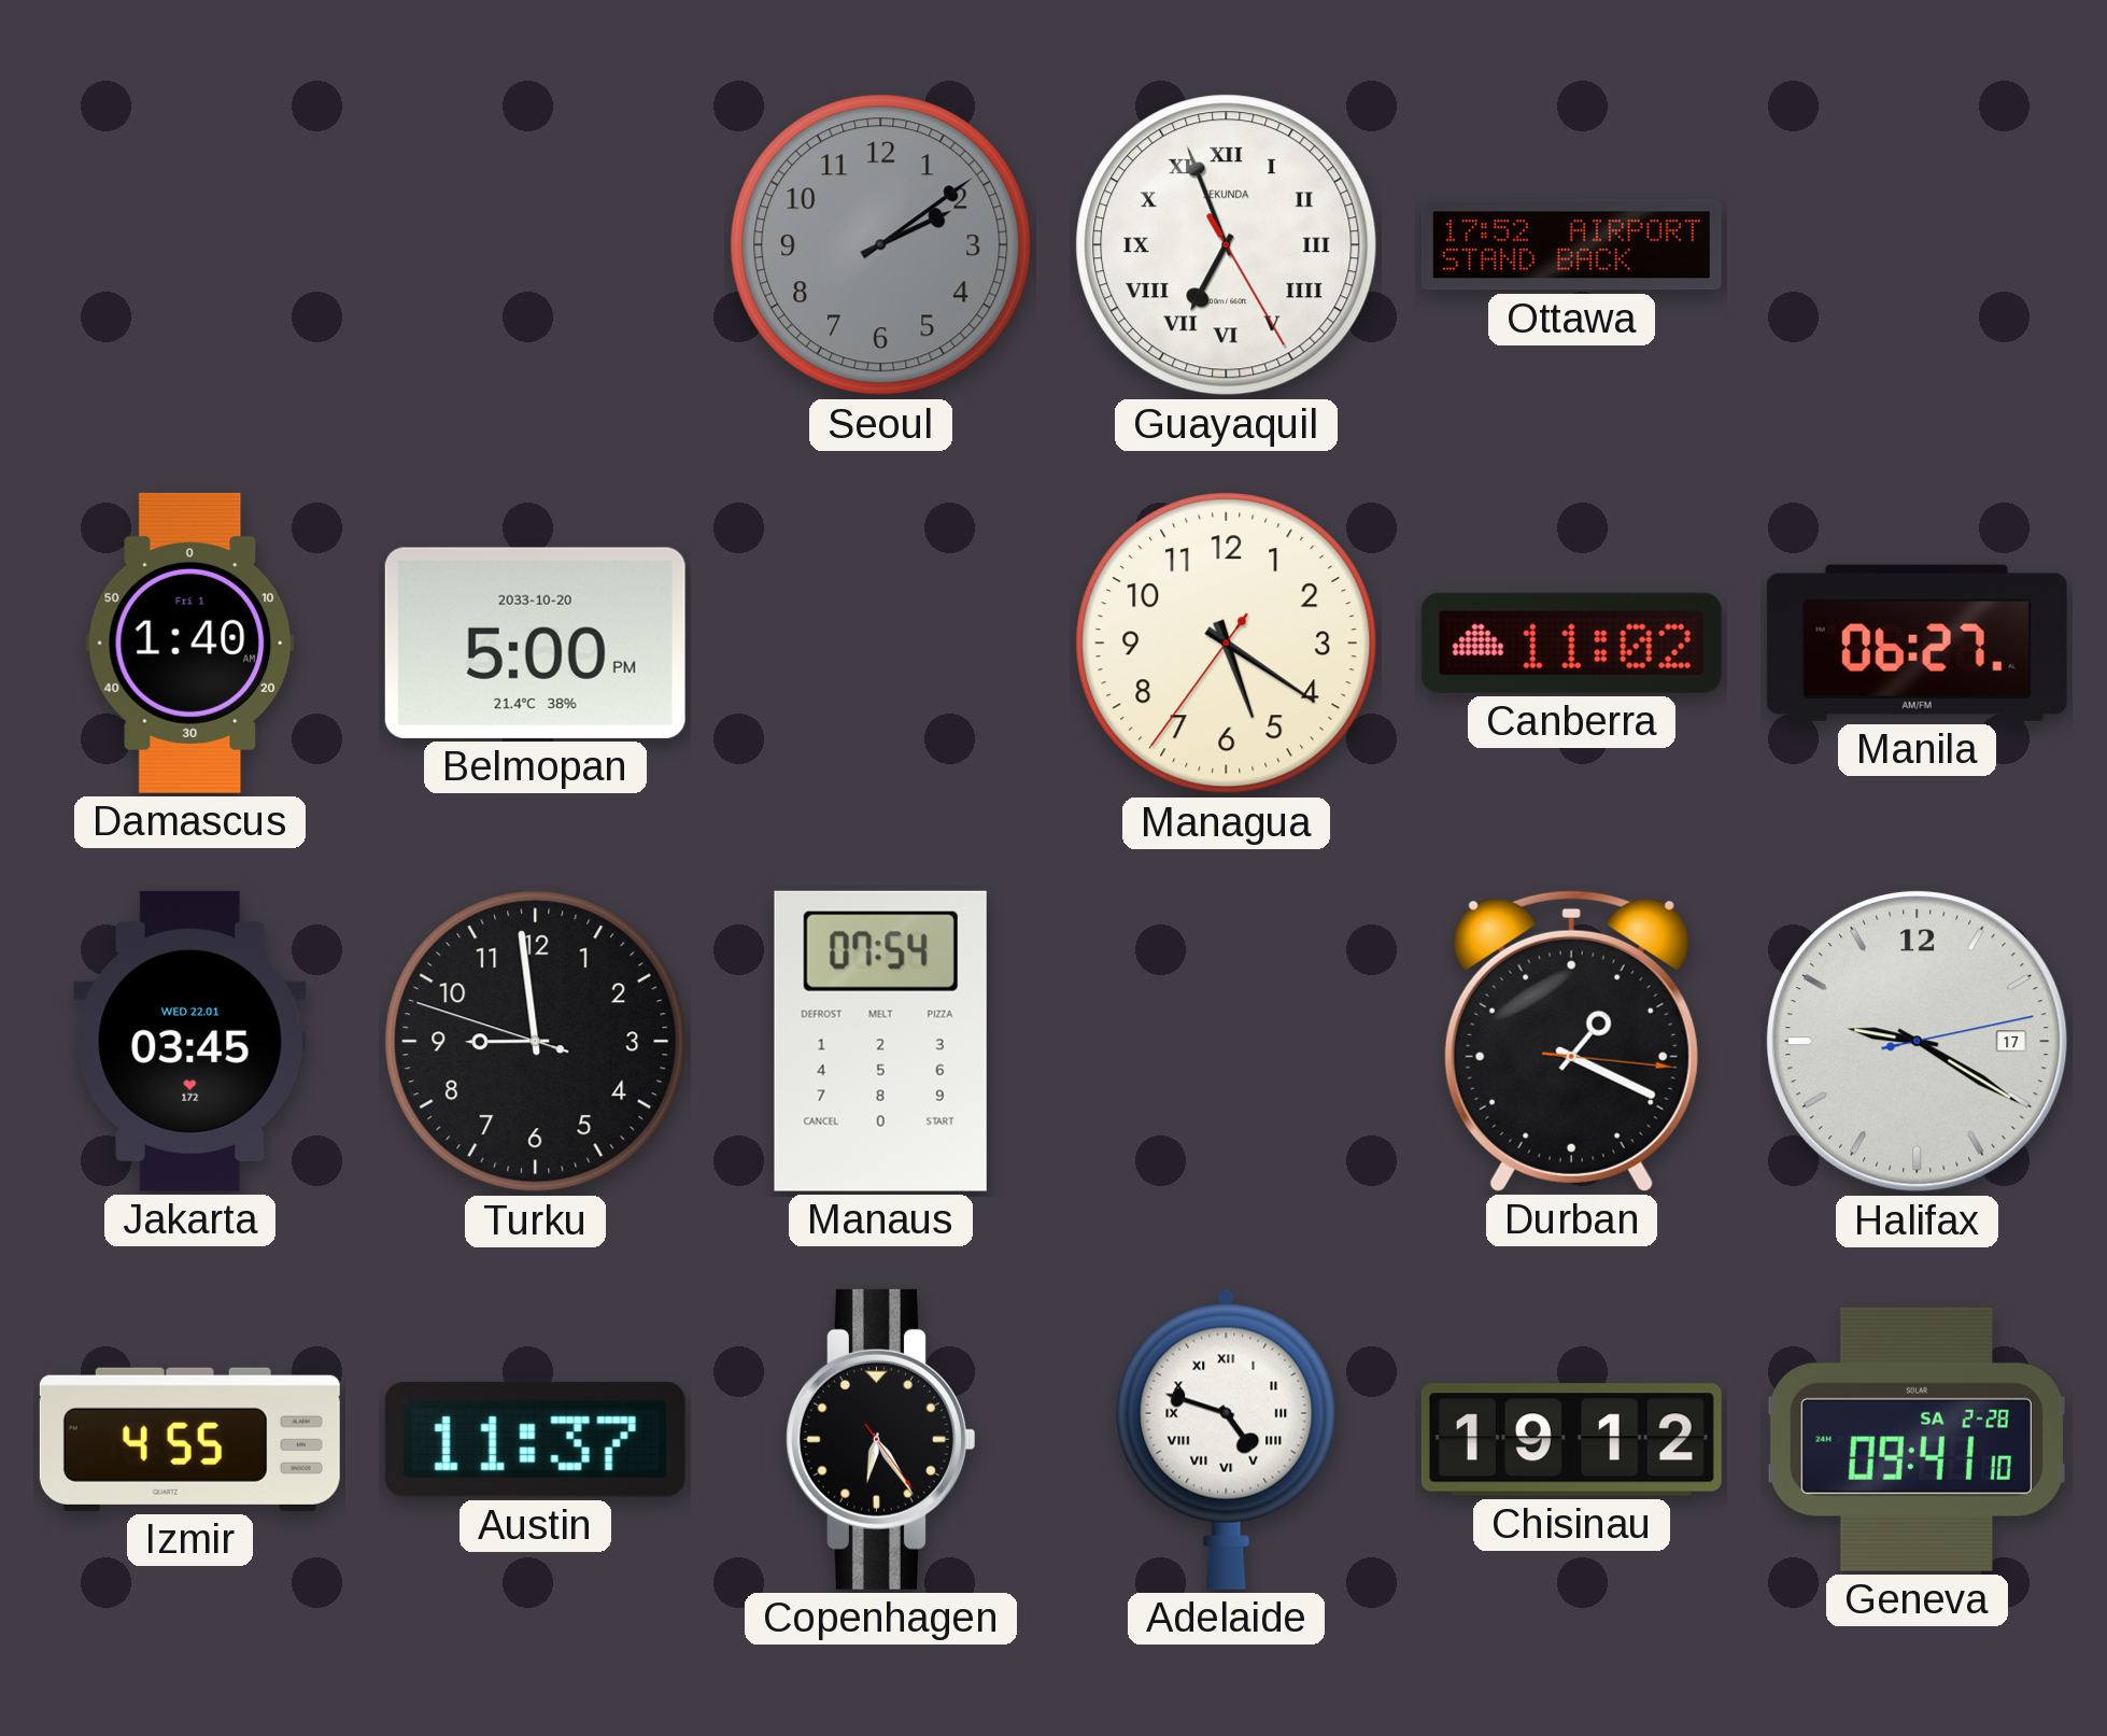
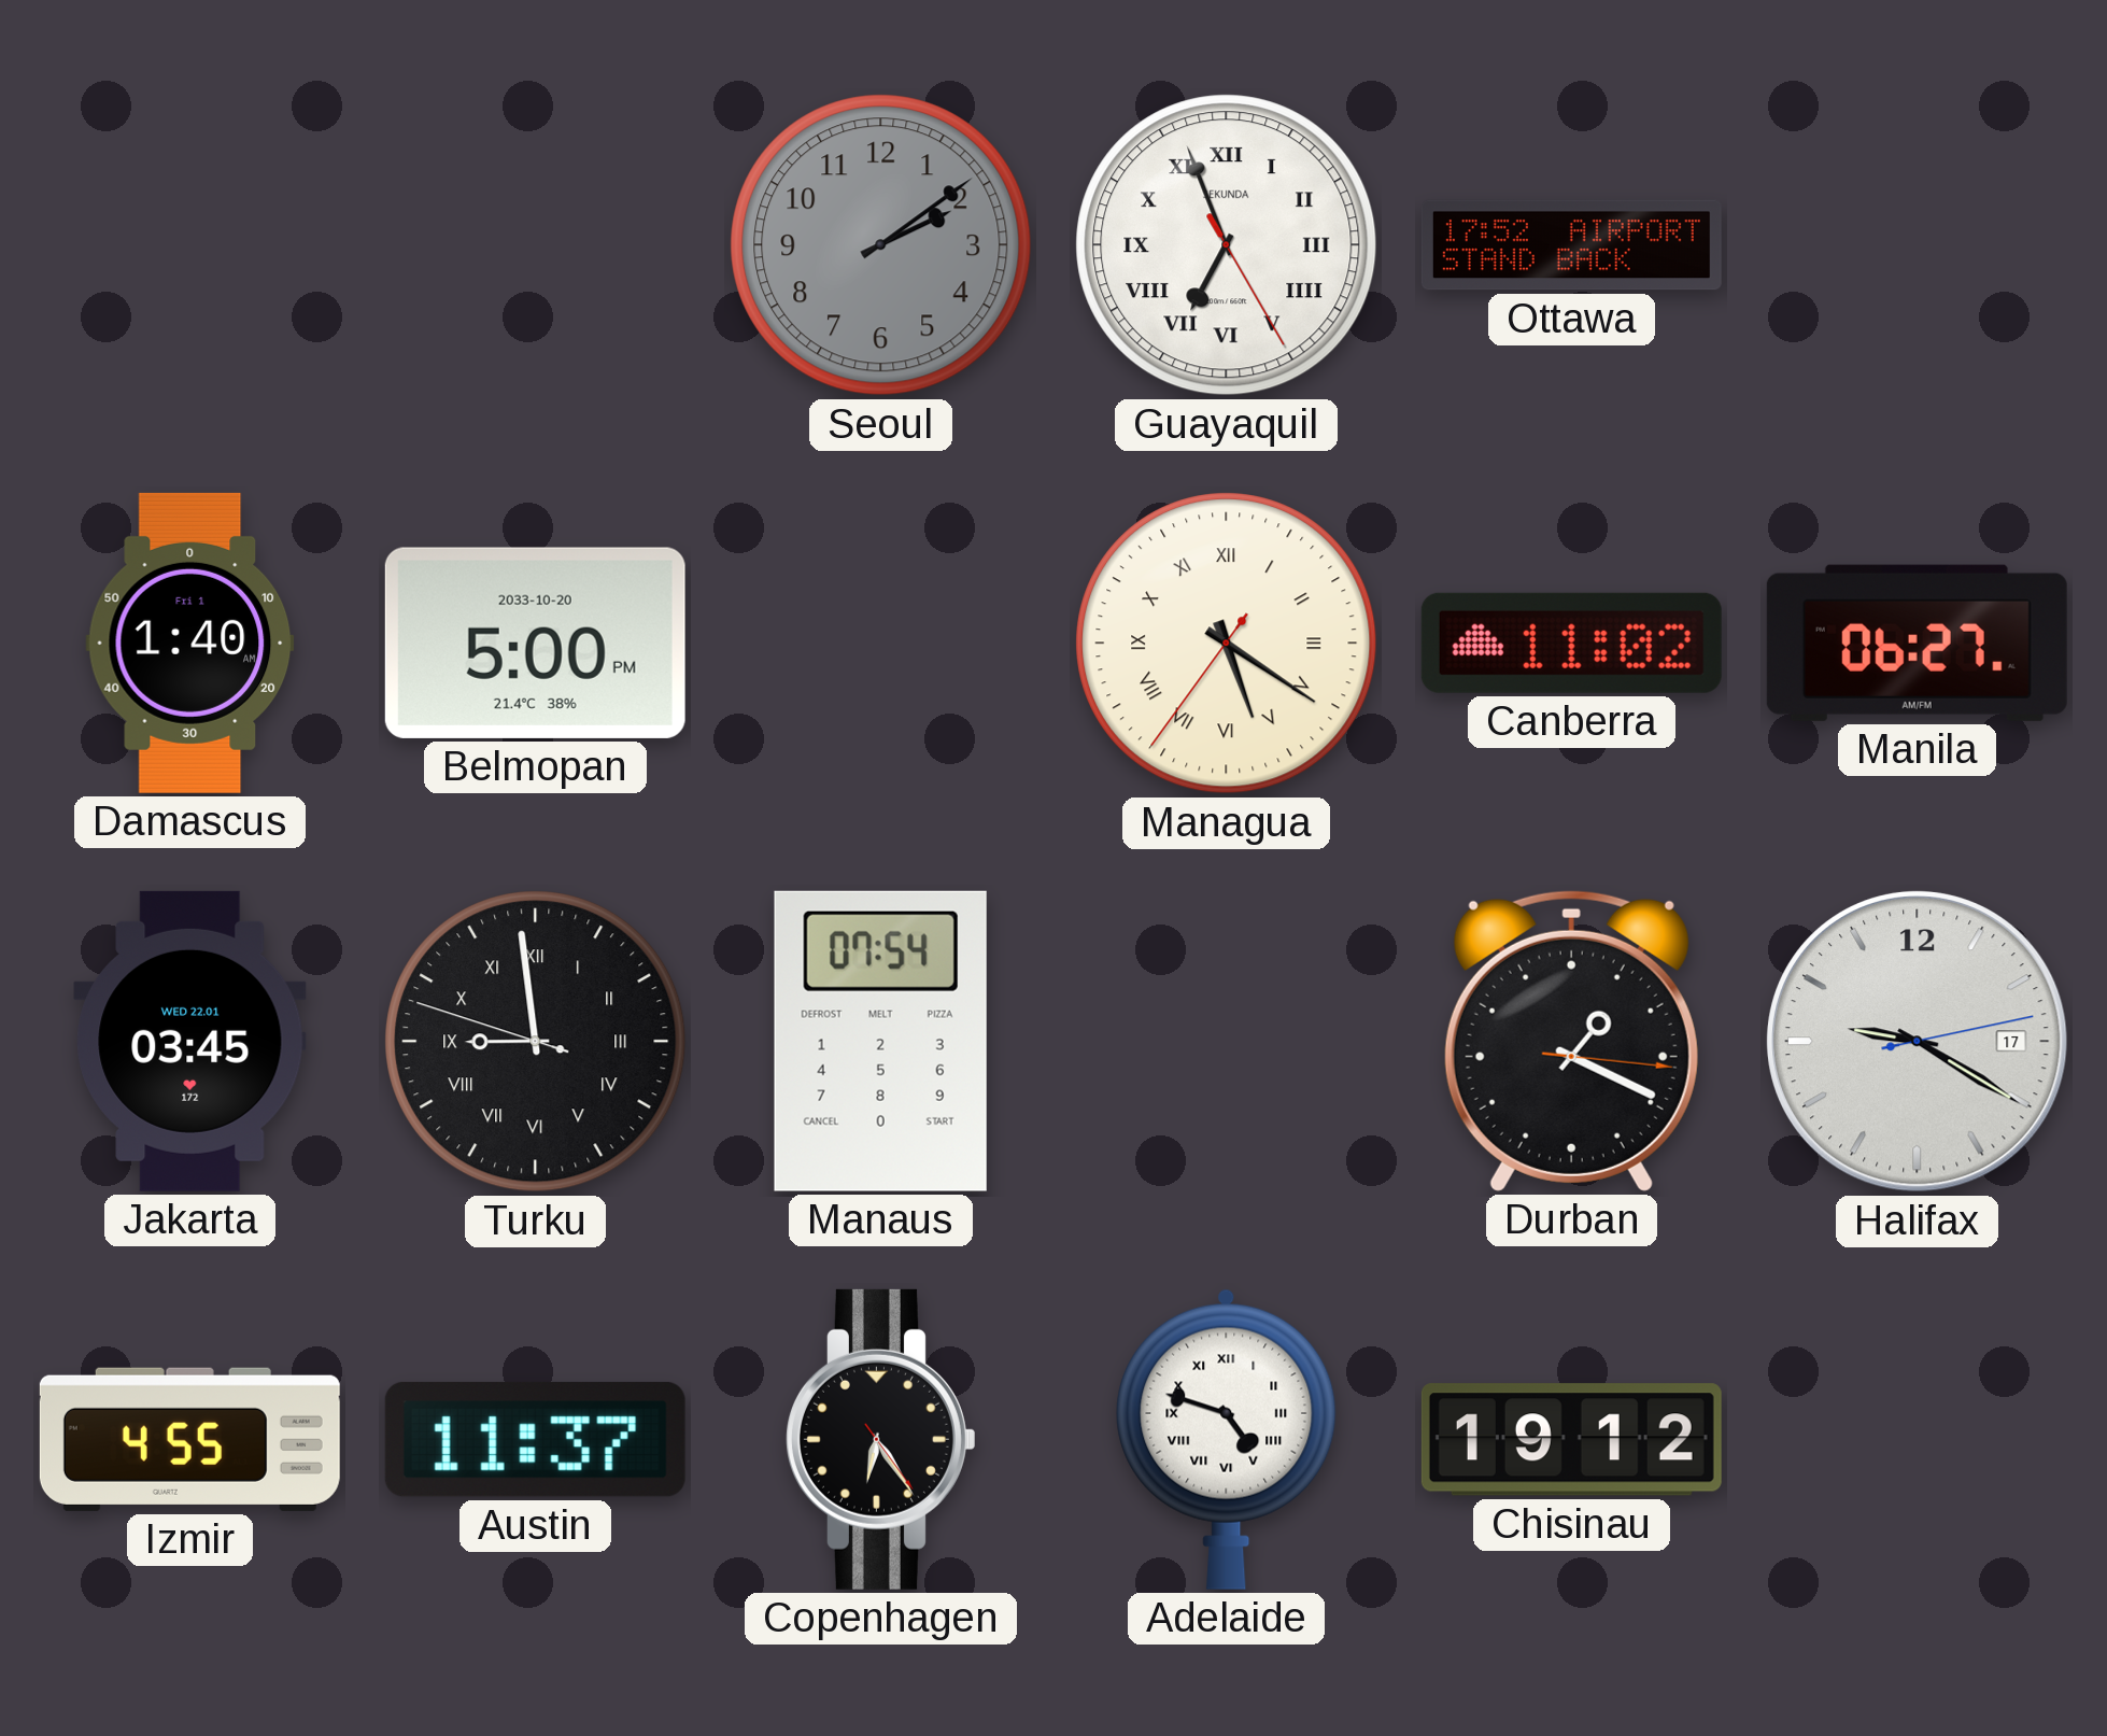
Managua numerals: Arabic -> Roman (1227, 644)
Turku numerals: Arabic -> Roman (536, 1042)
Geneva: 09:41 -> none (1917, 1439)
